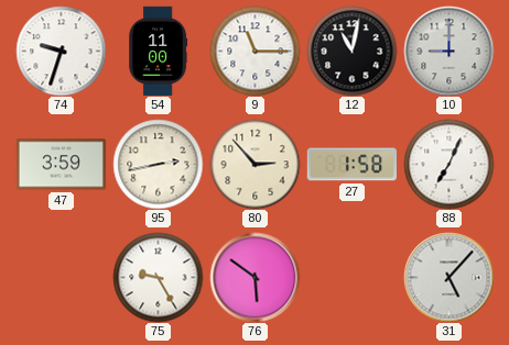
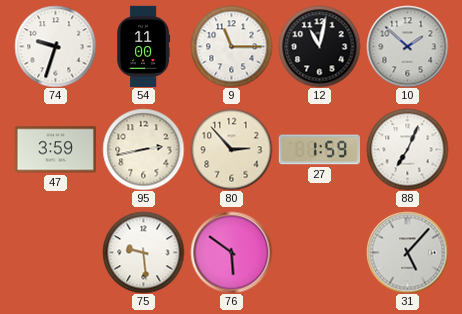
10: 9:00 -> 1:52 (407, 46)
27: 1:58 -> 1:59 (319, 150)
75: 9:25 -> 9:29 (143, 252)
